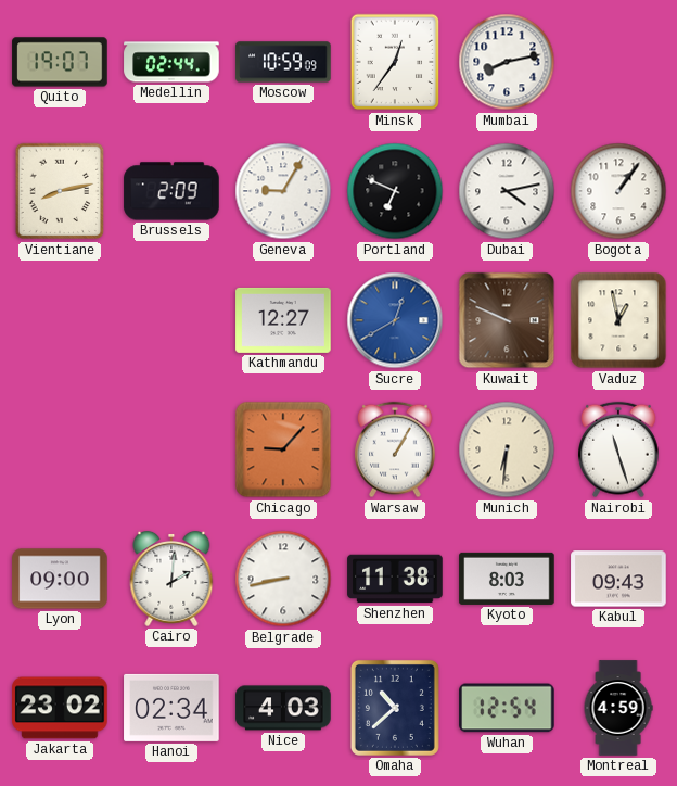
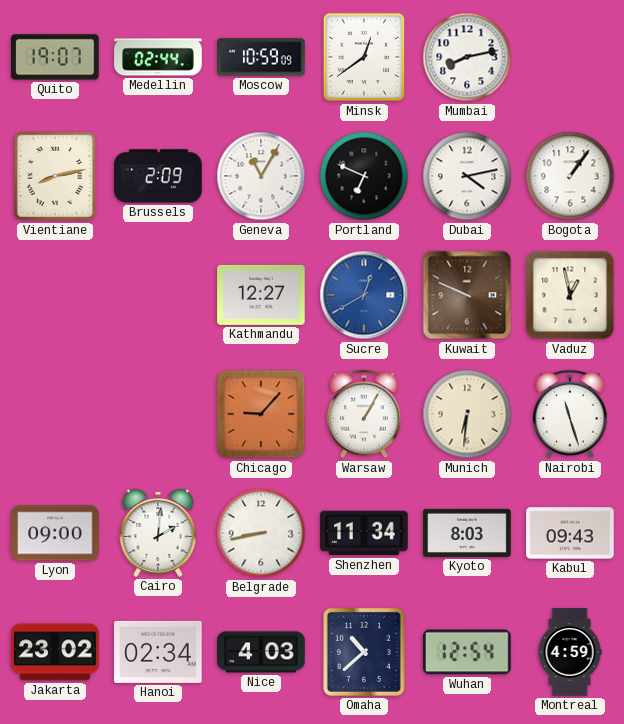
Minsk: 12:36 -> 12:39 (364, 57)
Geneva: 9:05 -> 11:05 (261, 176)
Shenzhen: 11:38 -> 11:34 (364, 533)
